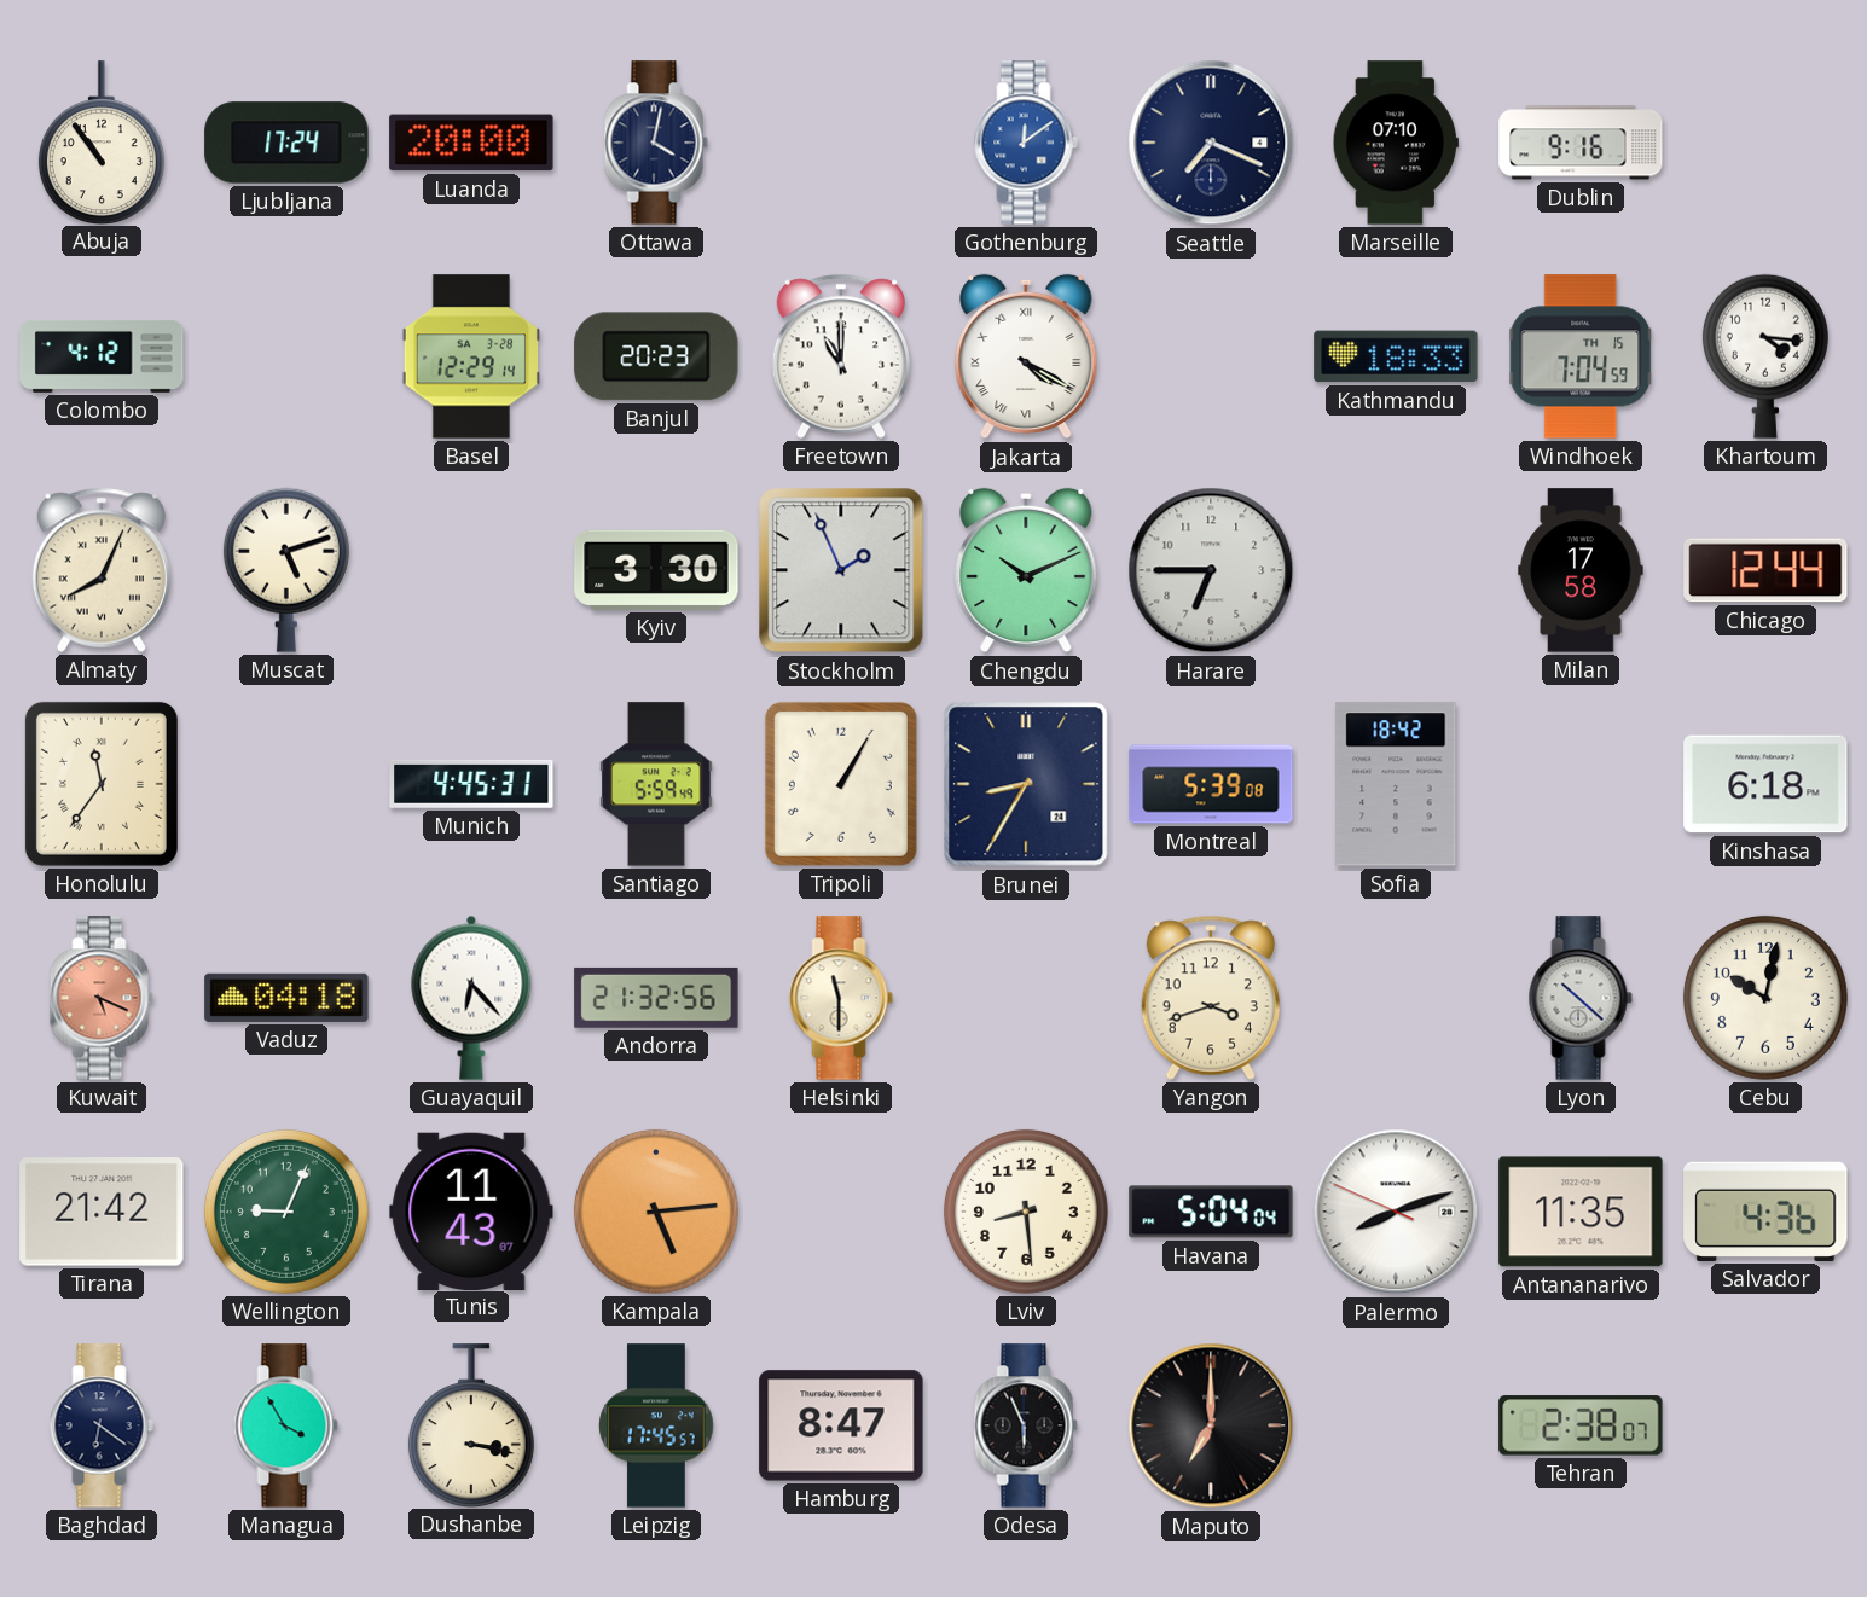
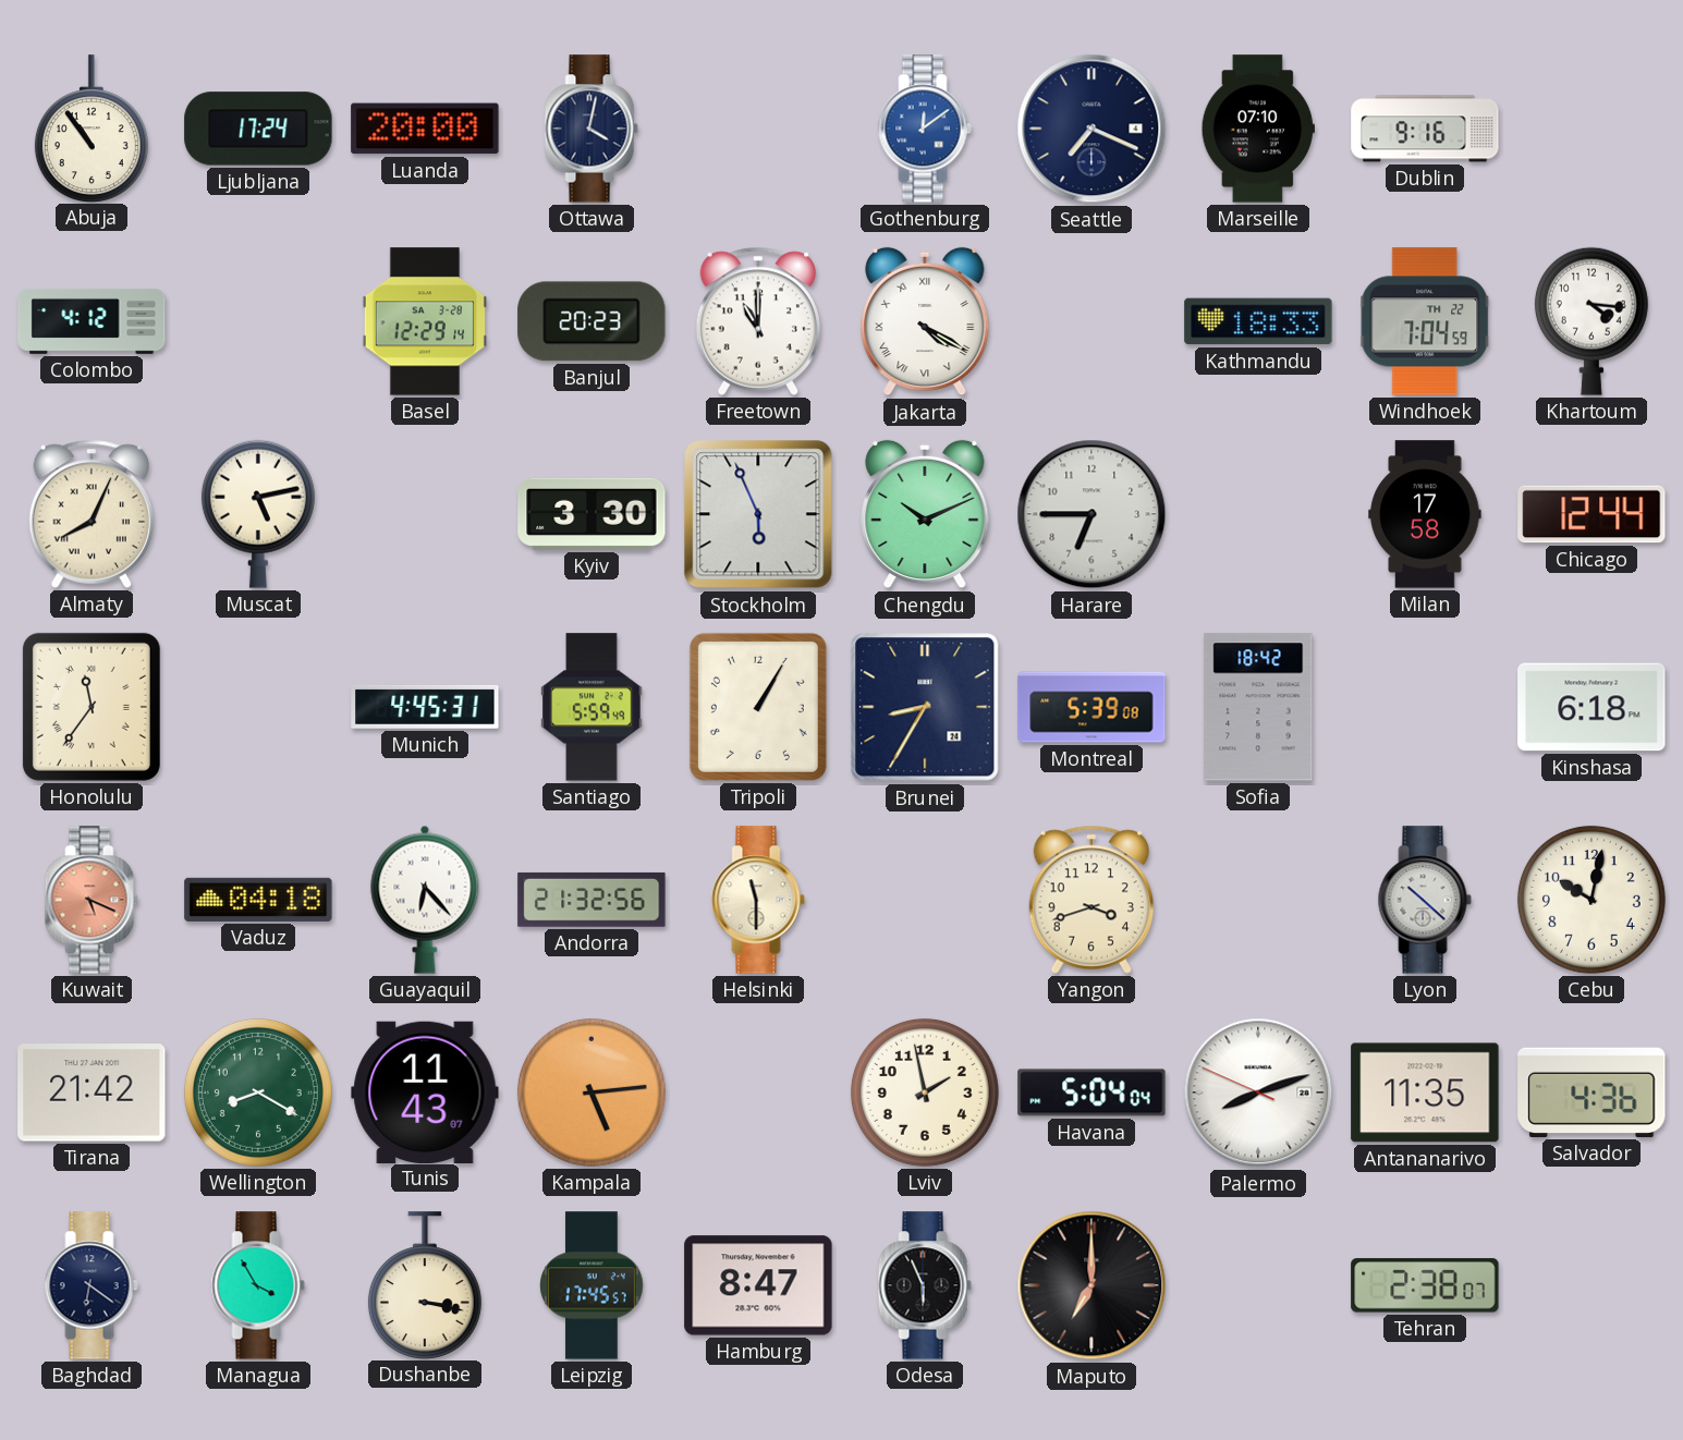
Windhoek date: TH 15 -> TH 22 (1426, 321)
Muscat: 5:12 -> 5:13 (258, 514)
Stockholm: 1:56 -> 5:56 (758, 514)
Wellington: 9:04 -> 8:20 (258, 1093)
Lviv: 8:29 -> 1:58 (925, 1093)
